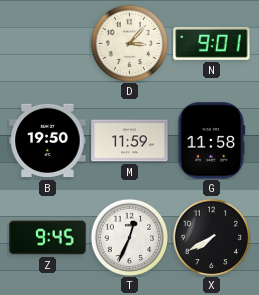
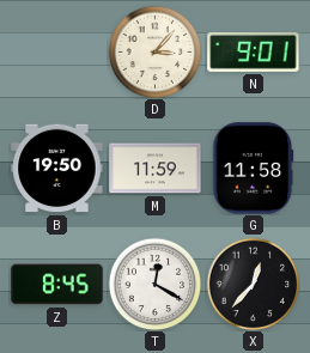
Z: 9:45 -> 8:45 (57, 285)
T: 12:34 -> 12:20 (154, 284)
X: 7:40 -> 12:37 (253, 284)
